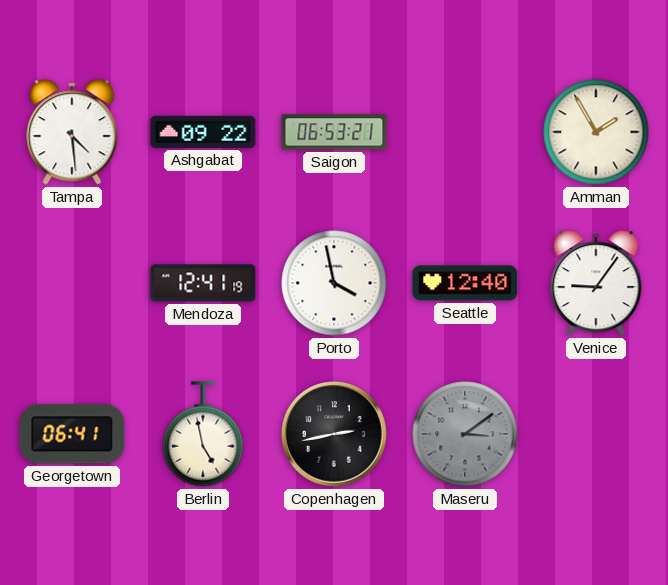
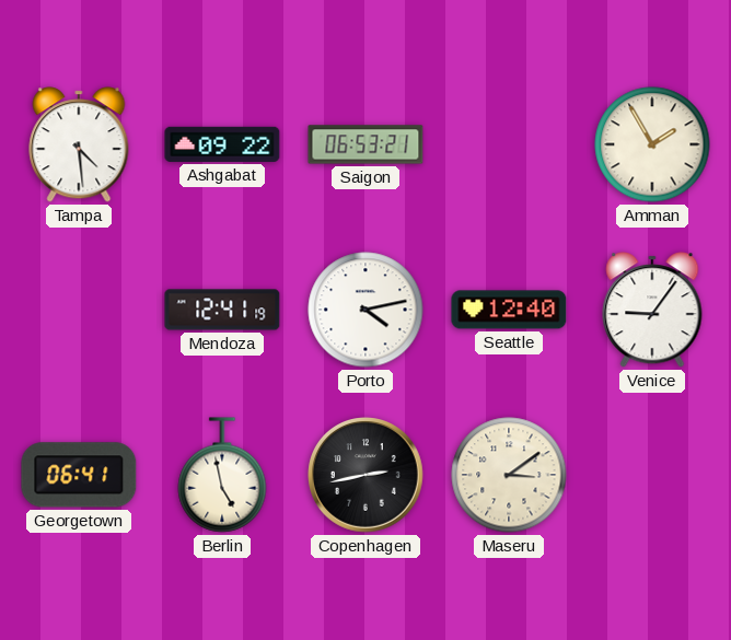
Porto: 3:58 -> 4:13 (366, 310)
Maseru dial: grey -> cream (509, 475)
